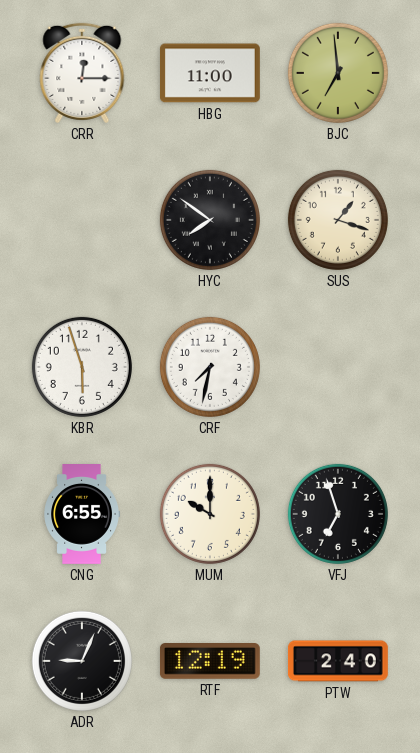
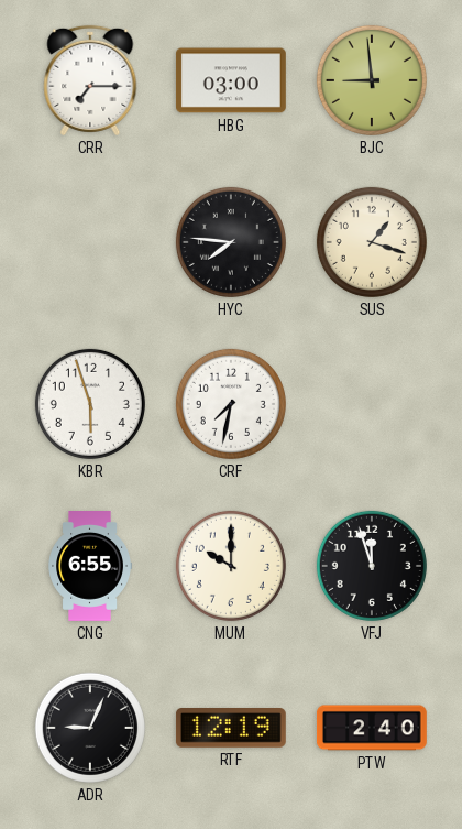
CRR: 12:15 -> 7:15 (90, 80)
HBG: 11:00 -> 03:00 (231, 80)
BJC: 6:59 -> 8:59 (372, 80)
HYC: 7:51 -> 7:46 (231, 242)
VFJ: 6:57 -> 11:57 (372, 566)
